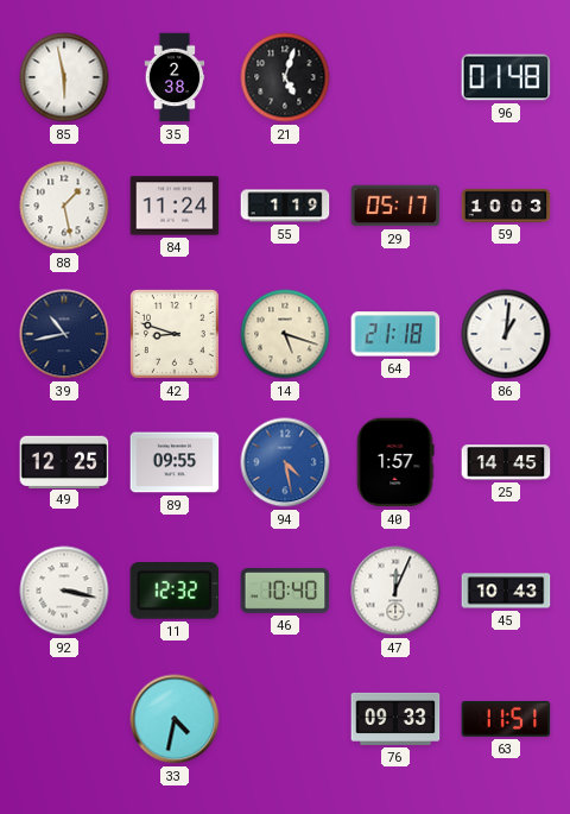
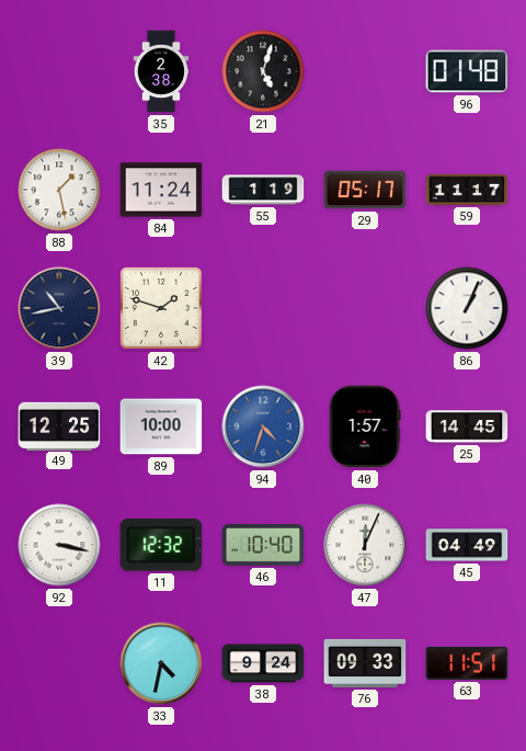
85: 5:58 -> none (64, 77)
59: 10:03 -> 11:17 (467, 190)
42: 8:48 -> 1:48 (162, 309)
14: 5:18 -> none (285, 334)
64: 21:18 -> none (395, 334)
86: 1:01 -> 1:04 (467, 308)
89: 09:55 -> 10:00 (161, 426)
94: 4:28 -> 4:33 (263, 426)
45: 10:43 -> 04:49 (467, 545)
38: none -> 9:24 (263, 663)
